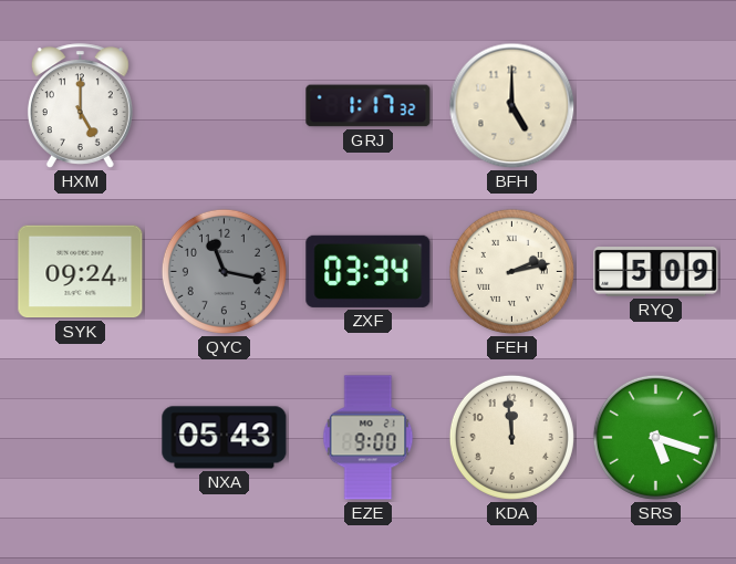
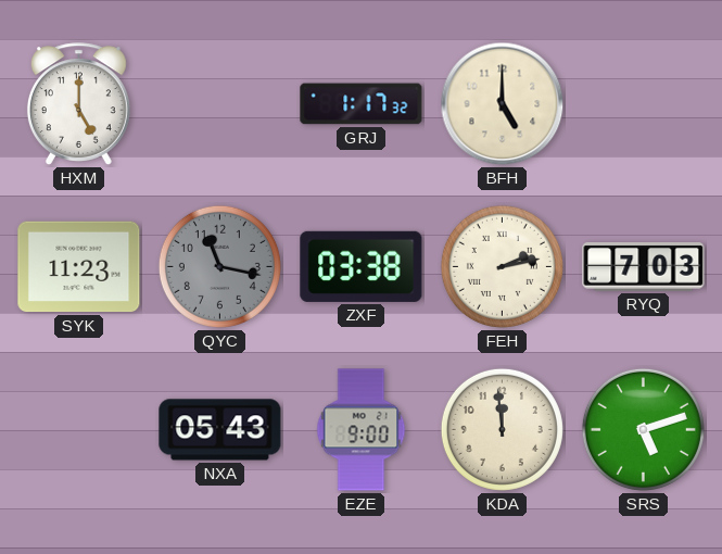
SYK: 09:24 -> 11:23 (79, 267)
ZXF: 03:34 -> 03:38 (362, 266)
RYQ: 5:09 -> 7:03 (644, 267)
SRS: 5:18 -> 5:12 (643, 429)
